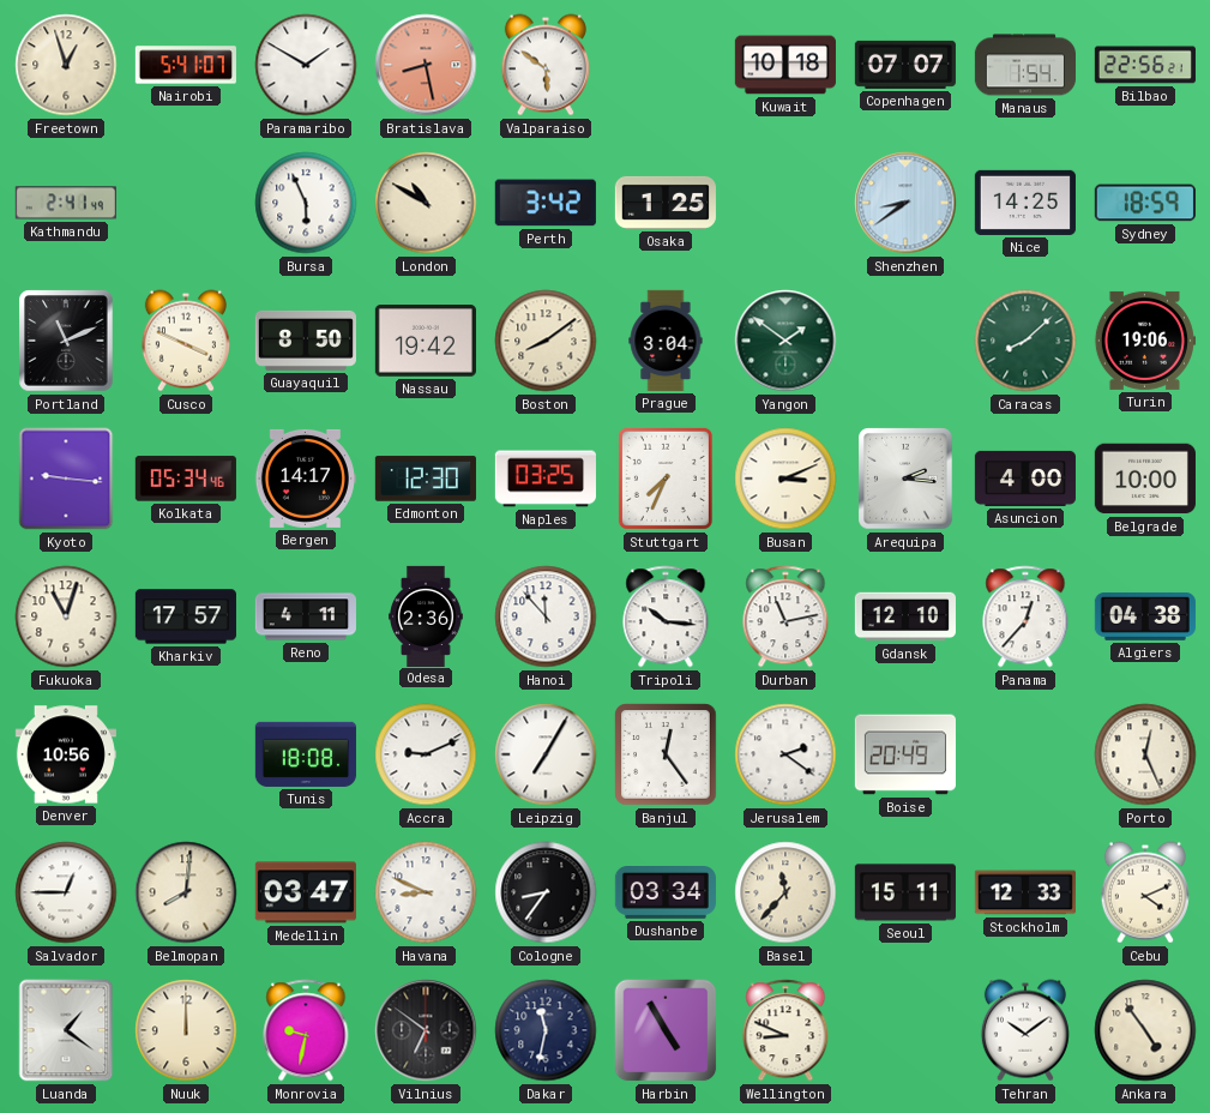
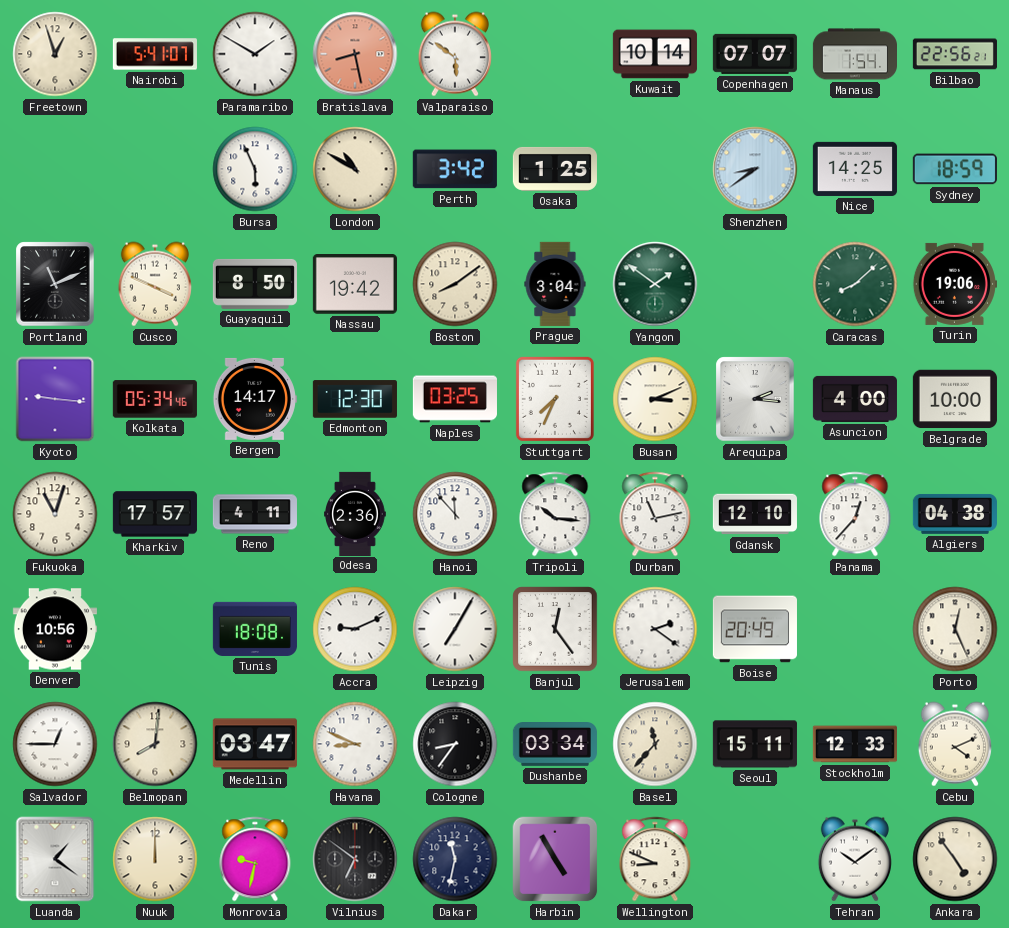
Kuwait: 10:18 -> 10:14 (655, 54)
Kathmandu: 2:41 -> none (66, 203)
